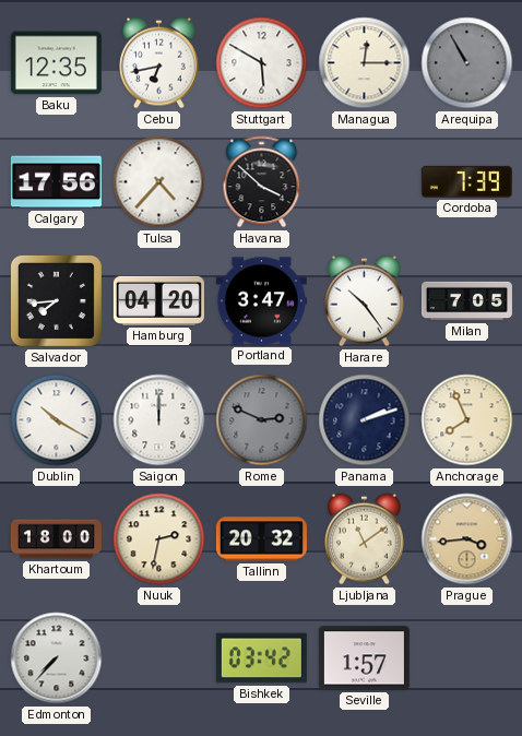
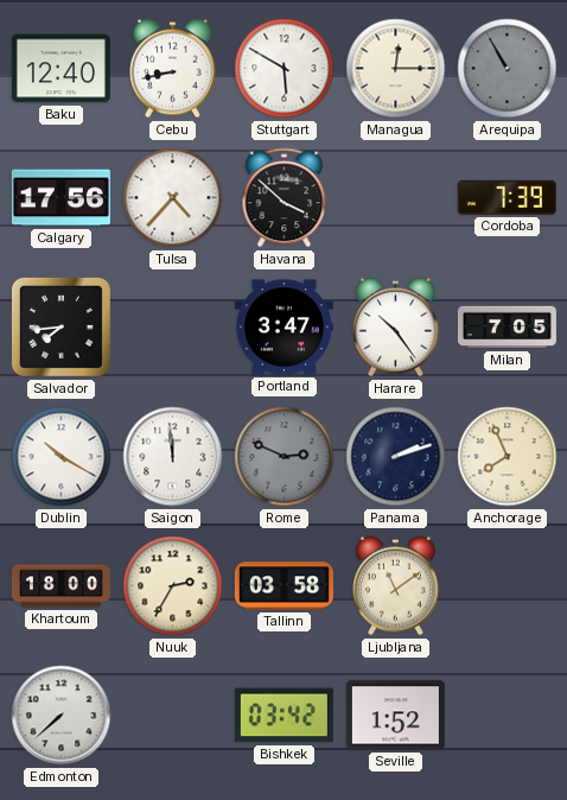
Baku: 12:35 -> 12:40 (60, 69)
Cebu: 6:43 -> 8:43 (173, 69)
Hamburg: 04:20 -> none (158, 300)
Saigon: 12:00 -> 11:59 (173, 457)
Nuuk: 2:32 -> 2:35 (173, 586)
Tallinn: 20:32 -> 03:58 (283, 586)
Prague: 3:44 -> none (467, 539)
Edmonton: 7:37 -> 7:38 (62, 716)
Seville: 1:57 -> 1:52 (395, 716)
